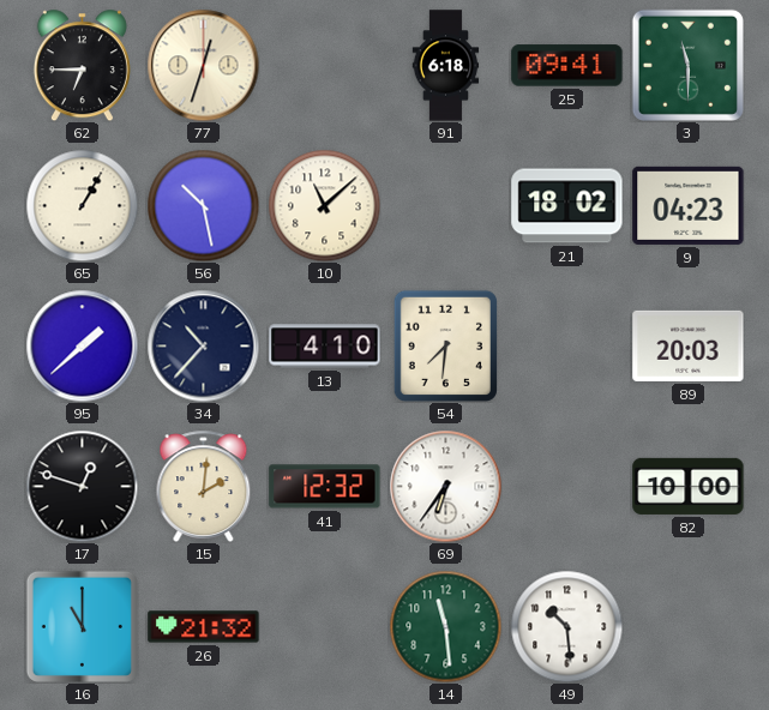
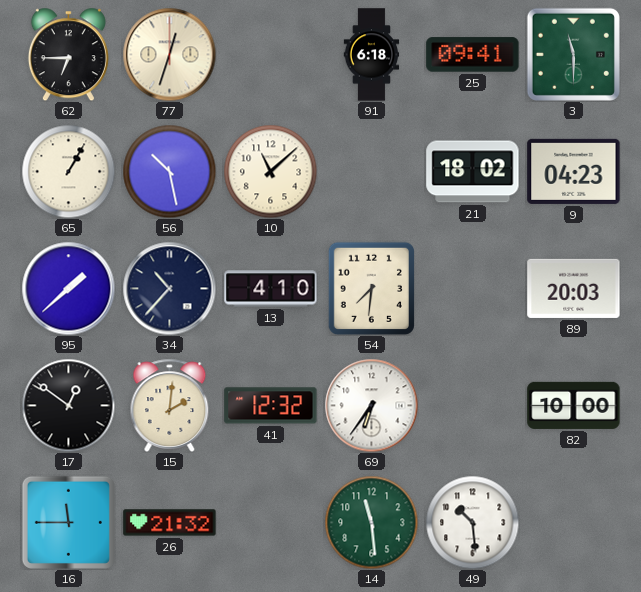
17: 12:48 -> 12:51 (68, 405)
16: 11:00 -> 11:45 (68, 522)
